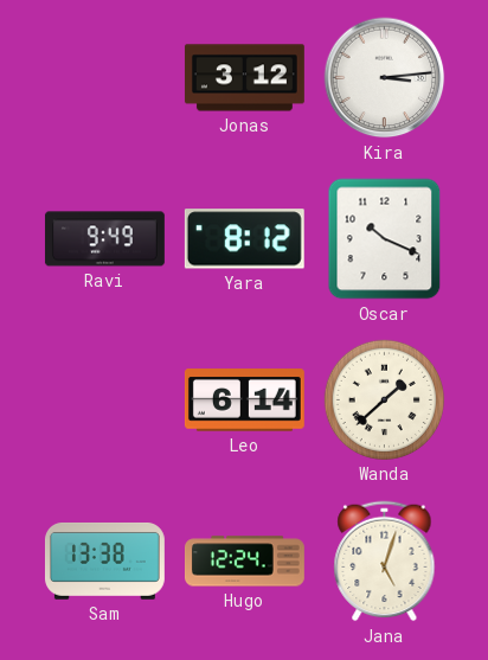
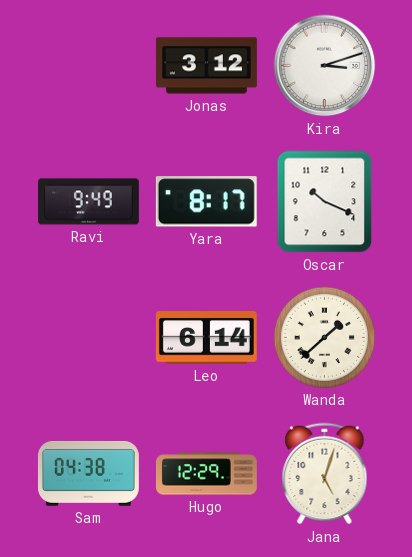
Kira: 3:14 -> 3:12 (325, 66)
Yara: 8:12 -> 8:17 (206, 202)
Sam: 13:38 -> 04:38 (88, 473)
Hugo: 12:24 -> 12:29 (206, 474)
